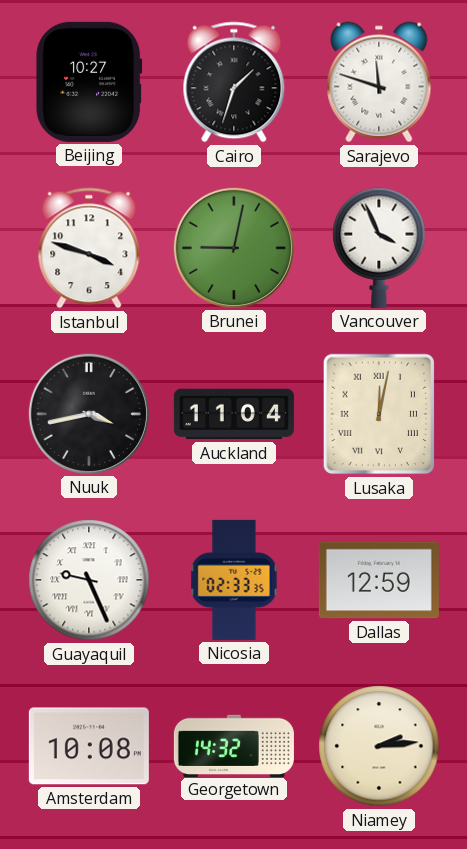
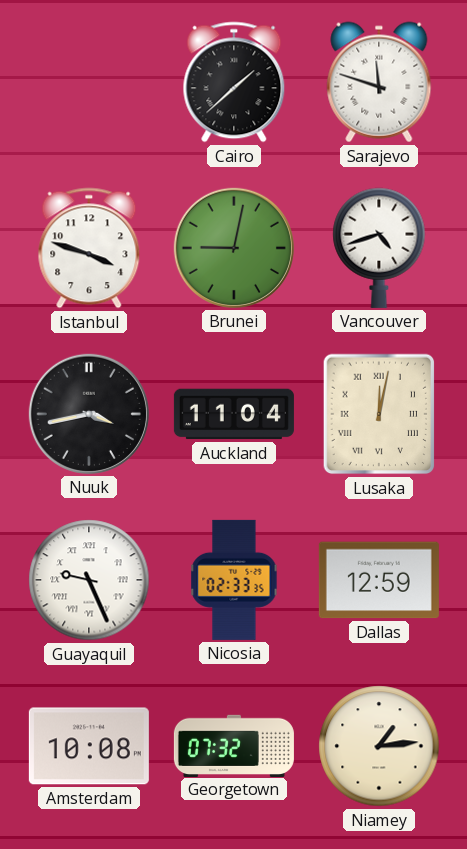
Beijing: 10:27 -> none (89, 82)
Cairo: 1:33 -> 1:38 (234, 82)
Vancouver: 3:56 -> 4:42 (379, 248)
Georgetown: 14:32 -> 07:32 (234, 745)
Niamey: 2:14 -> 1:14 (379, 746)
